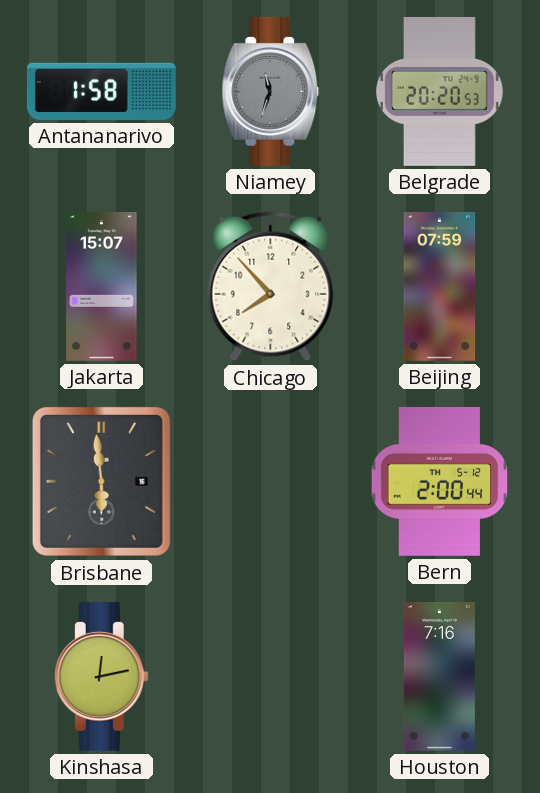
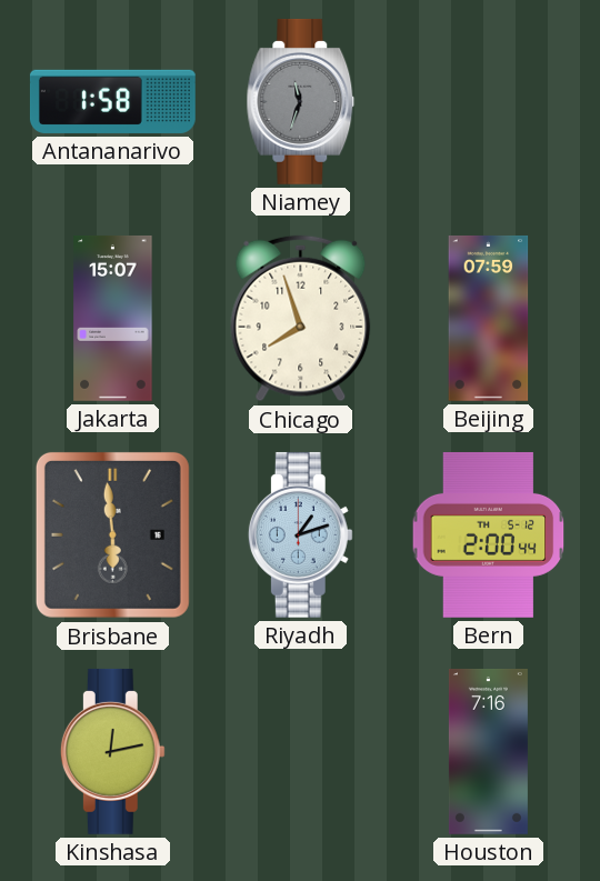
Belgrade: 20:20 -> none (439, 91)
Chicago: 7:53 -> 7:57 (301, 319)
Riyadh: none -> 1:12 (300, 534)
